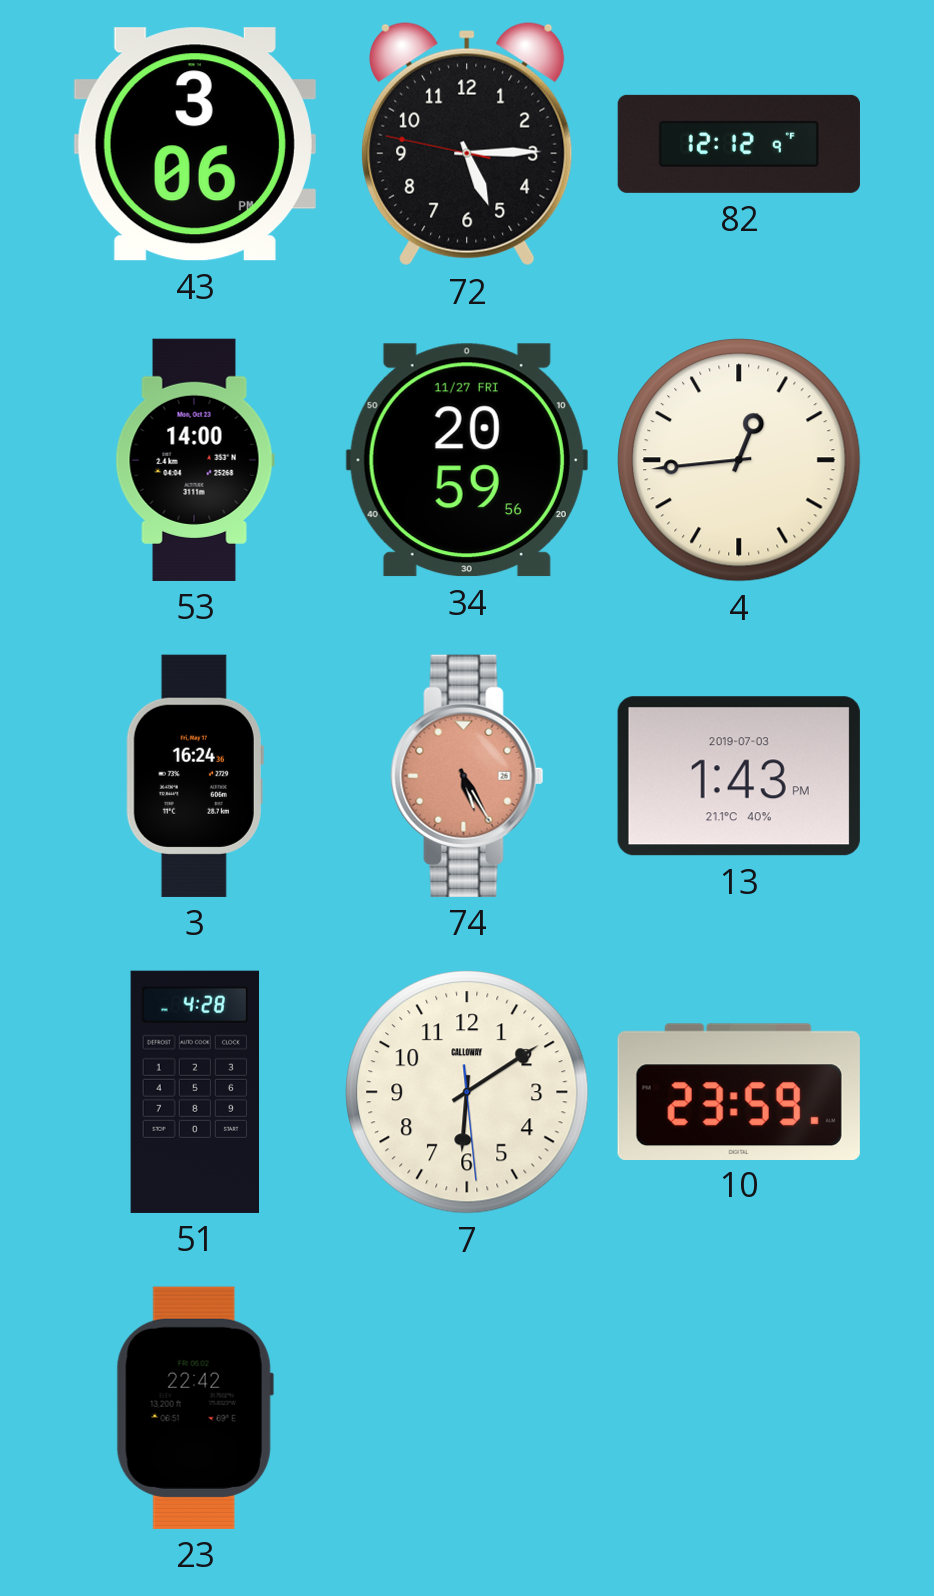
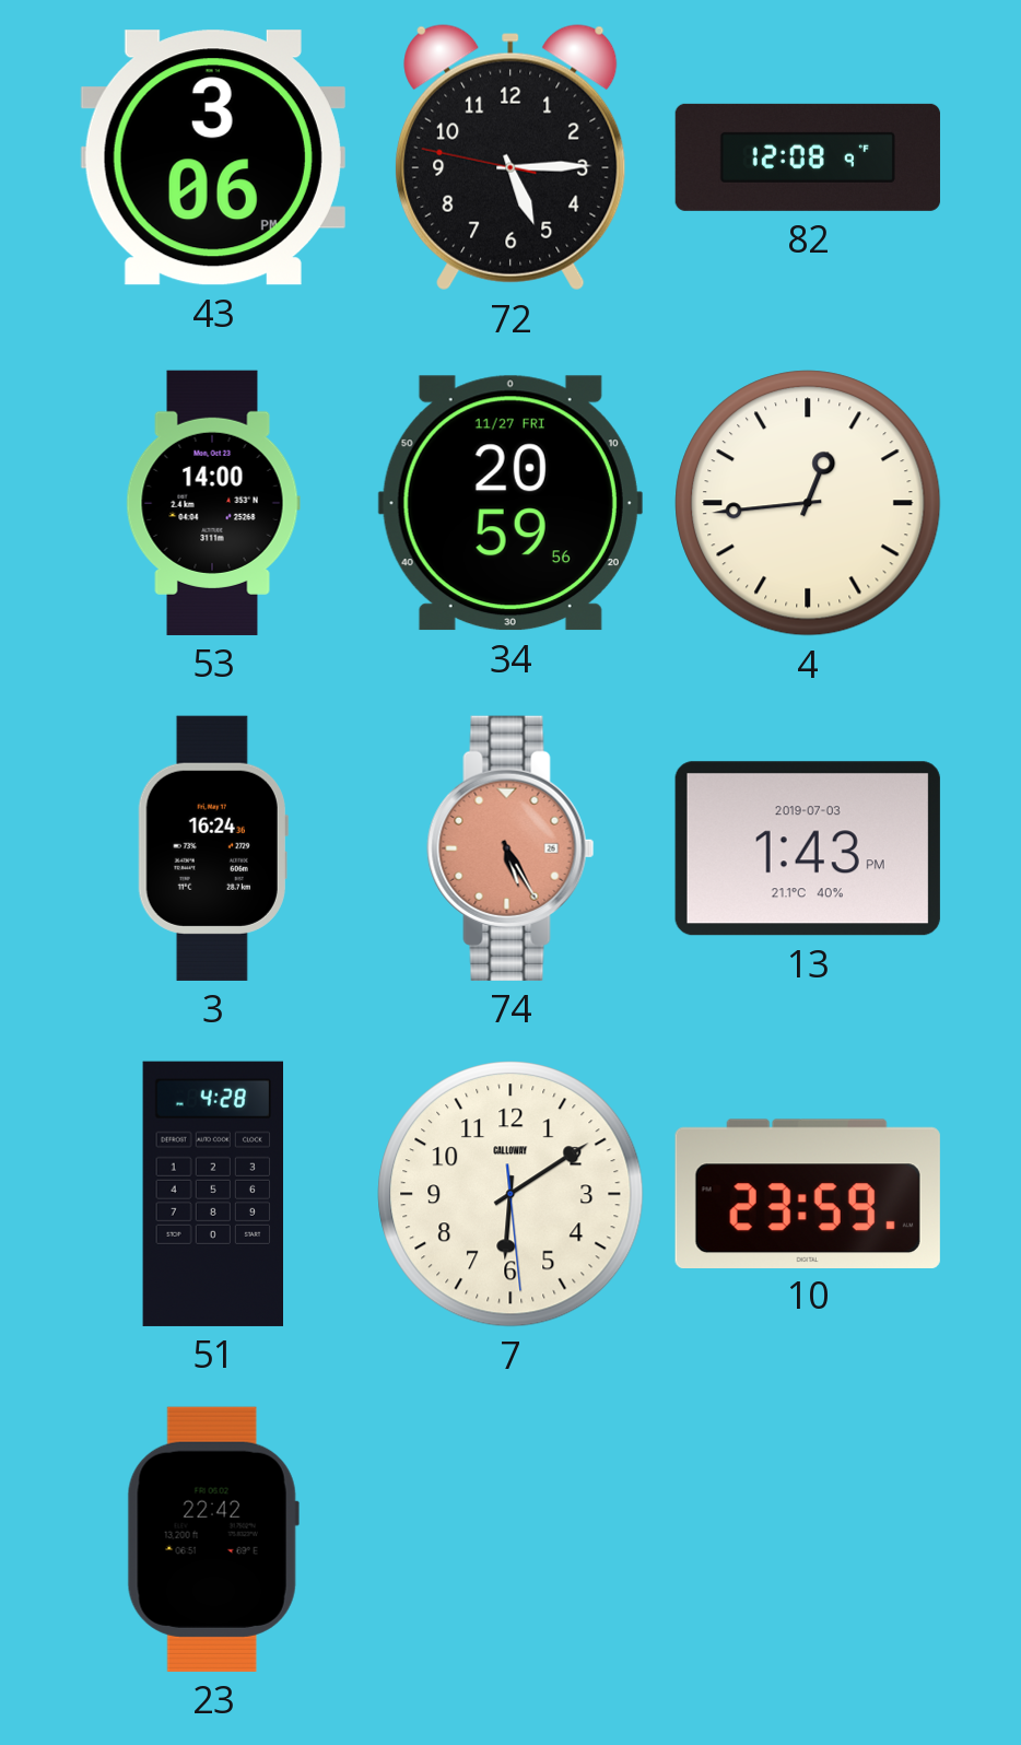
82: 12:12 -> 12:08 (808, 157)
